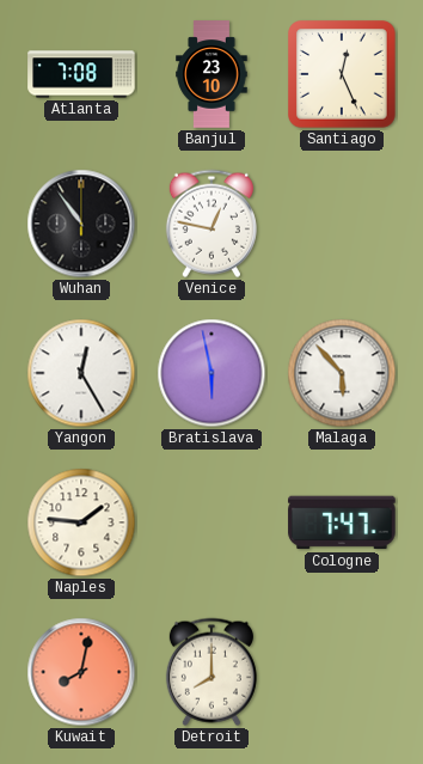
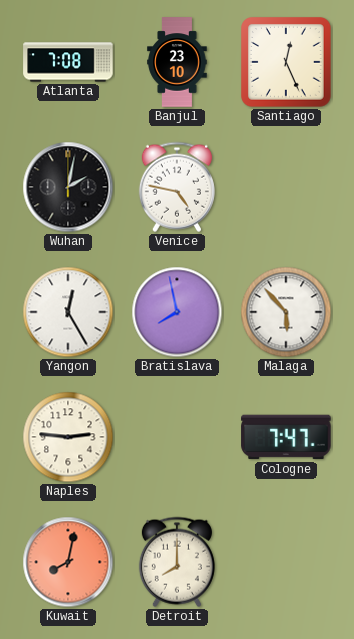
Wuhan: 10:54 -> 2:02 (68, 187)
Venice: 12:47 -> 4:47 (177, 187)
Bratislava: 5:58 -> 7:58 (177, 312)
Naples: 1:46 -> 2:46 (68, 437)
